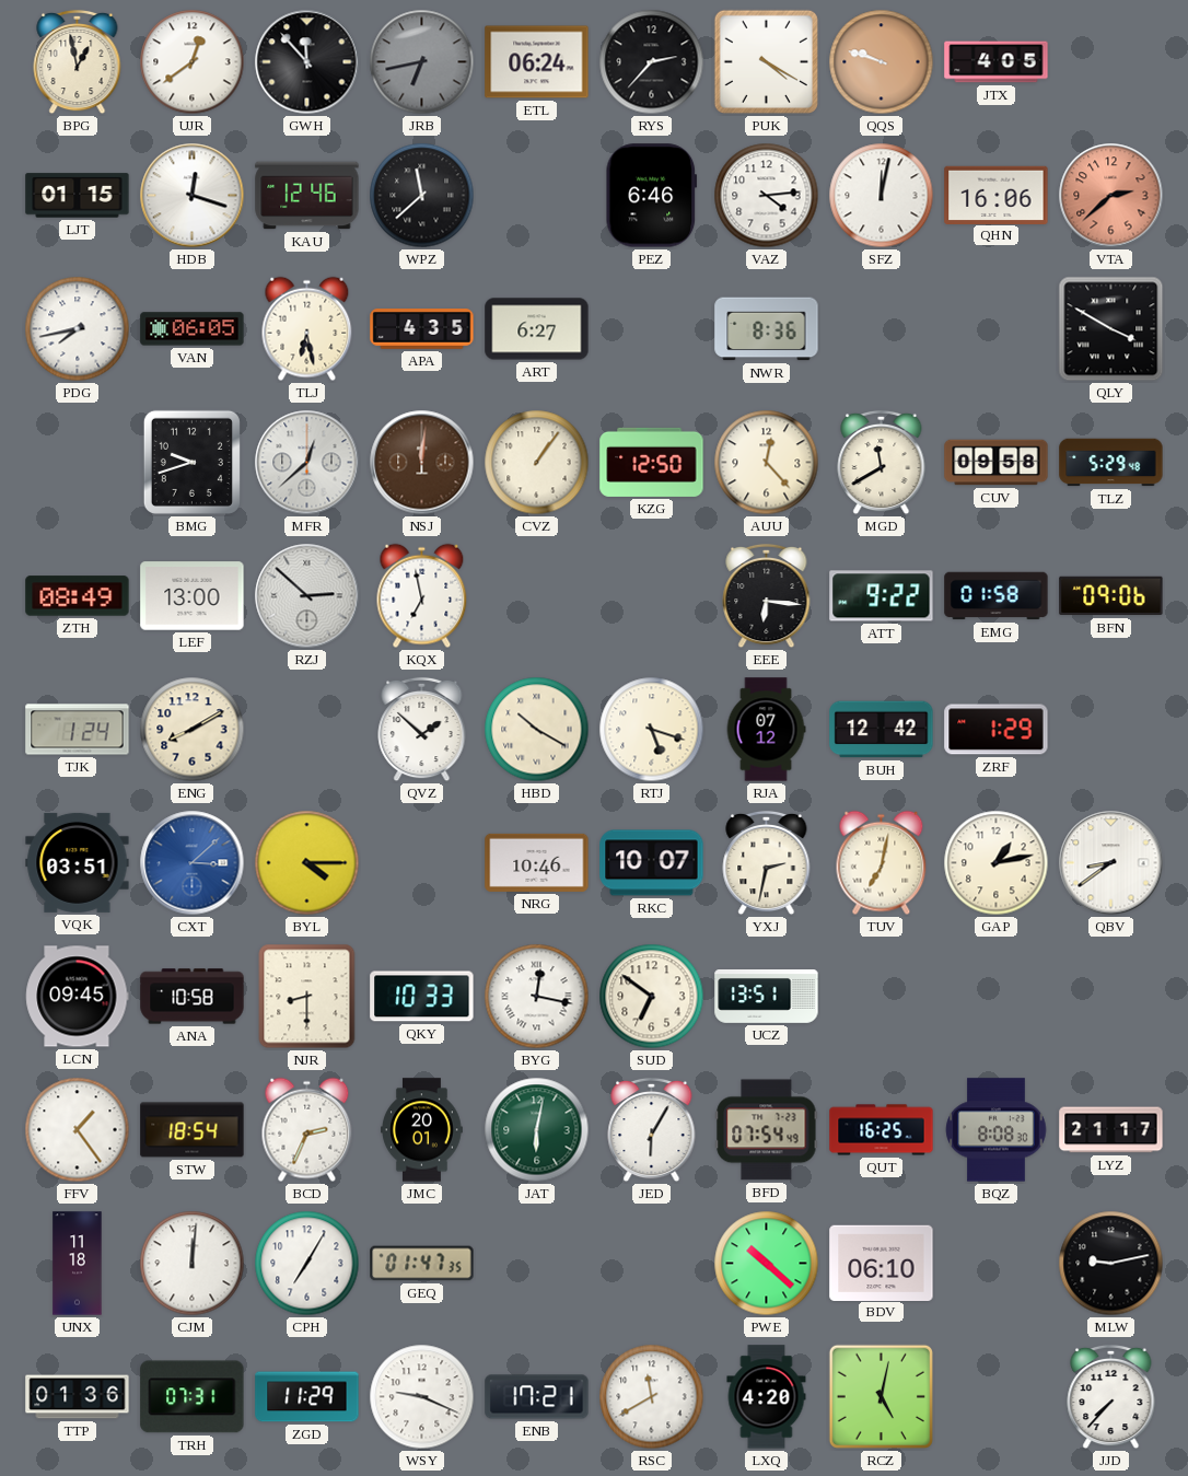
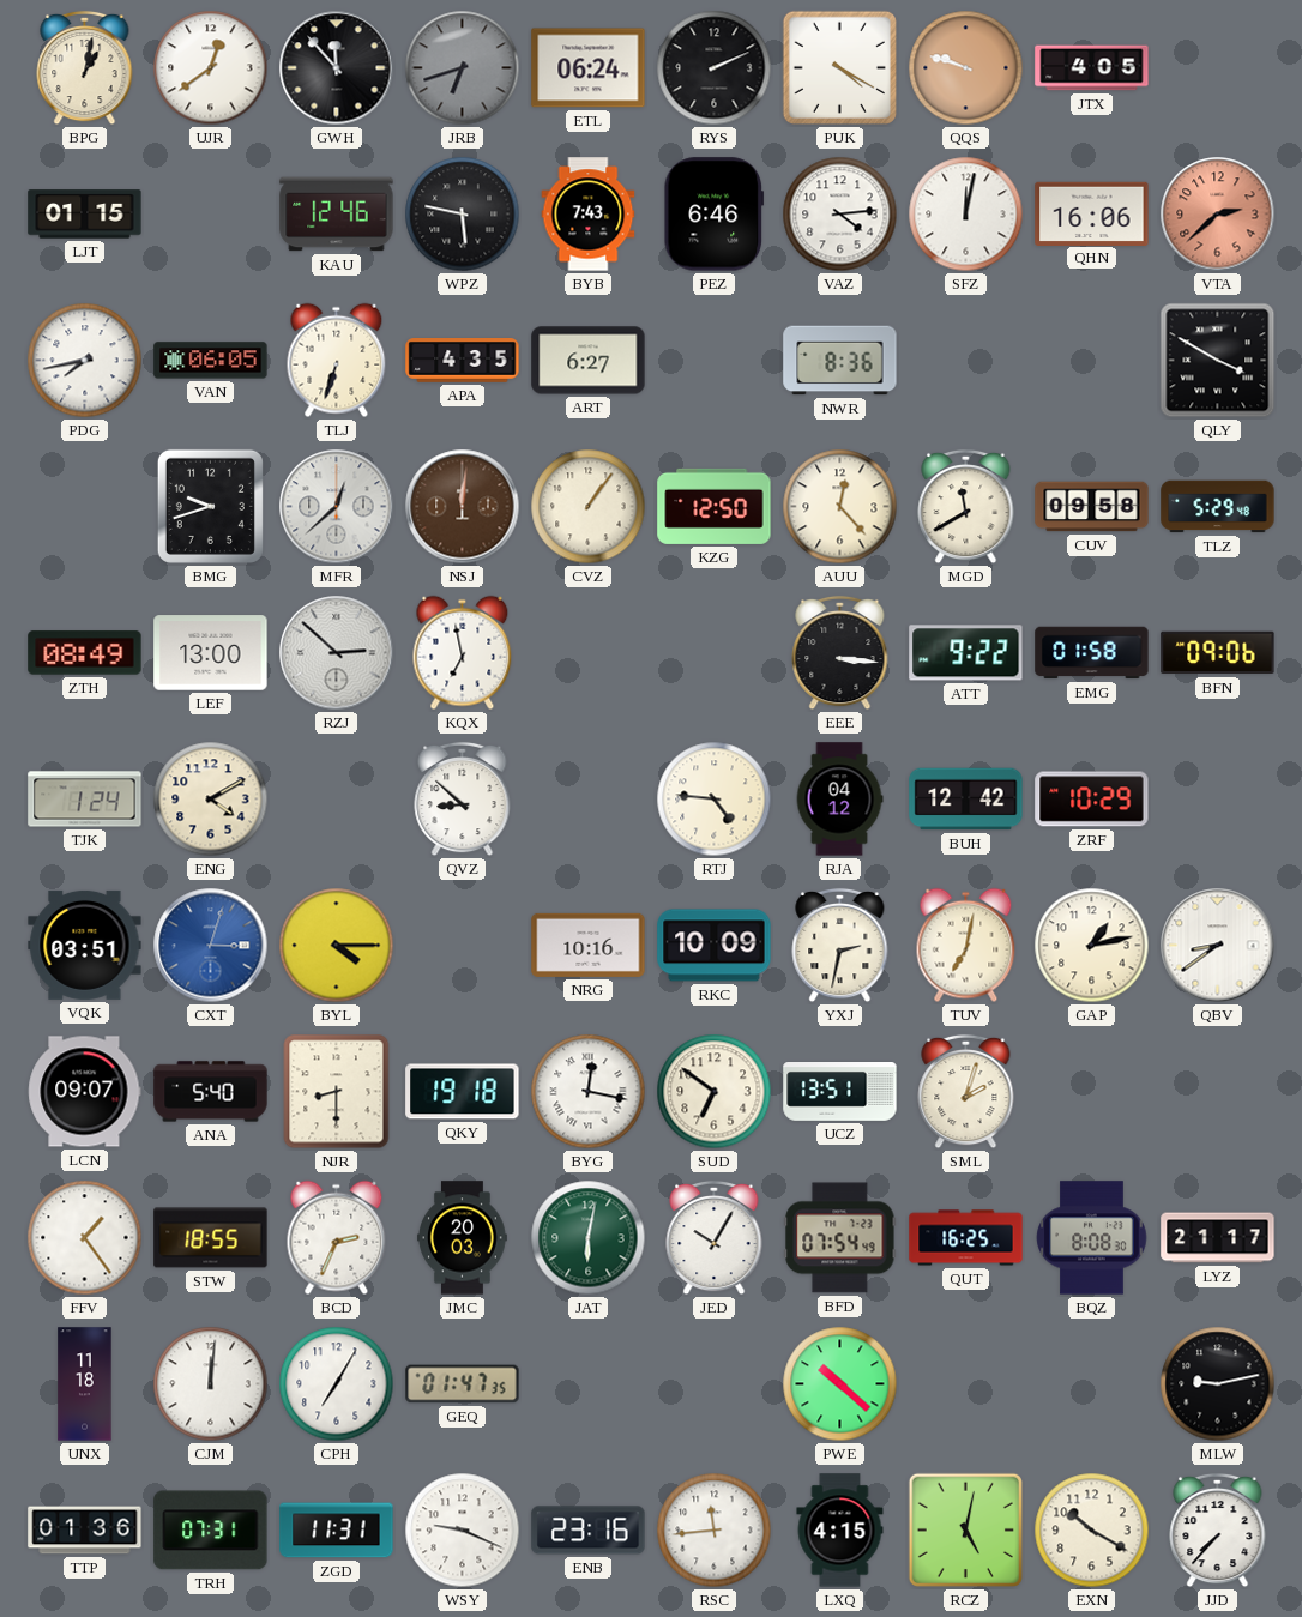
BPG: 12:58 -> 1:02 (85, 68)
JRB: 6:43 -> 6:42 (463, 68)
RYS: 2:37 -> 2:11 (715, 68)
HDB: 12:18 -> none (193, 196)
WPZ: 11:38 -> 5:47 (463, 215)
BYB: none -> 7:43 (589, 215)
TLJ: 6:28 -> 6:33 (337, 361)
EEE: 6:16 -> 3:16 (840, 653)
ENG: 8:10 -> 4:10 (211, 800)
QVZ: 1:52 -> 8:52 (463, 800)
HBD: 10:20 -> none (537, 730)
RTJ: 5:18 -> 4:46 (715, 800)
RJA: 07:12 -> 04:12 (839, 800)
ZRF: 1:29 -> 10:29 (1092, 800)
CXT: 3:08 -> 3:03 (211, 946)
NRG: 10:46 -> 10:16 (589, 945)
RKC: 10:07 -> 10:09 (715, 946)
LCN: 09:45 -> 09:07 (85, 1092)
ANA: 10:58 -> 5:40 (211, 1092)
QKY: 10:33 -> 19:18 (463, 1092)
SML: none -> 2:03 (966, 1092)
STW: 18:54 -> 18:55 (211, 1238)
JMC: 20:01 -> 20:03 (463, 1238)
JED: 6:05 -> 10:05 (715, 1238)
BDV: 06:10 -> none (882, 1263)
ZGD: 11:29 -> 11:31 (337, 1531)
ENB: 17:21 -> 23:16 (589, 1531)
RSC: 11:40 -> 11:44 (715, 1531)
LXQ: 4:20 -> 4:15 (840, 1531)
EXN: none -> 10:20 (1092, 1531)
